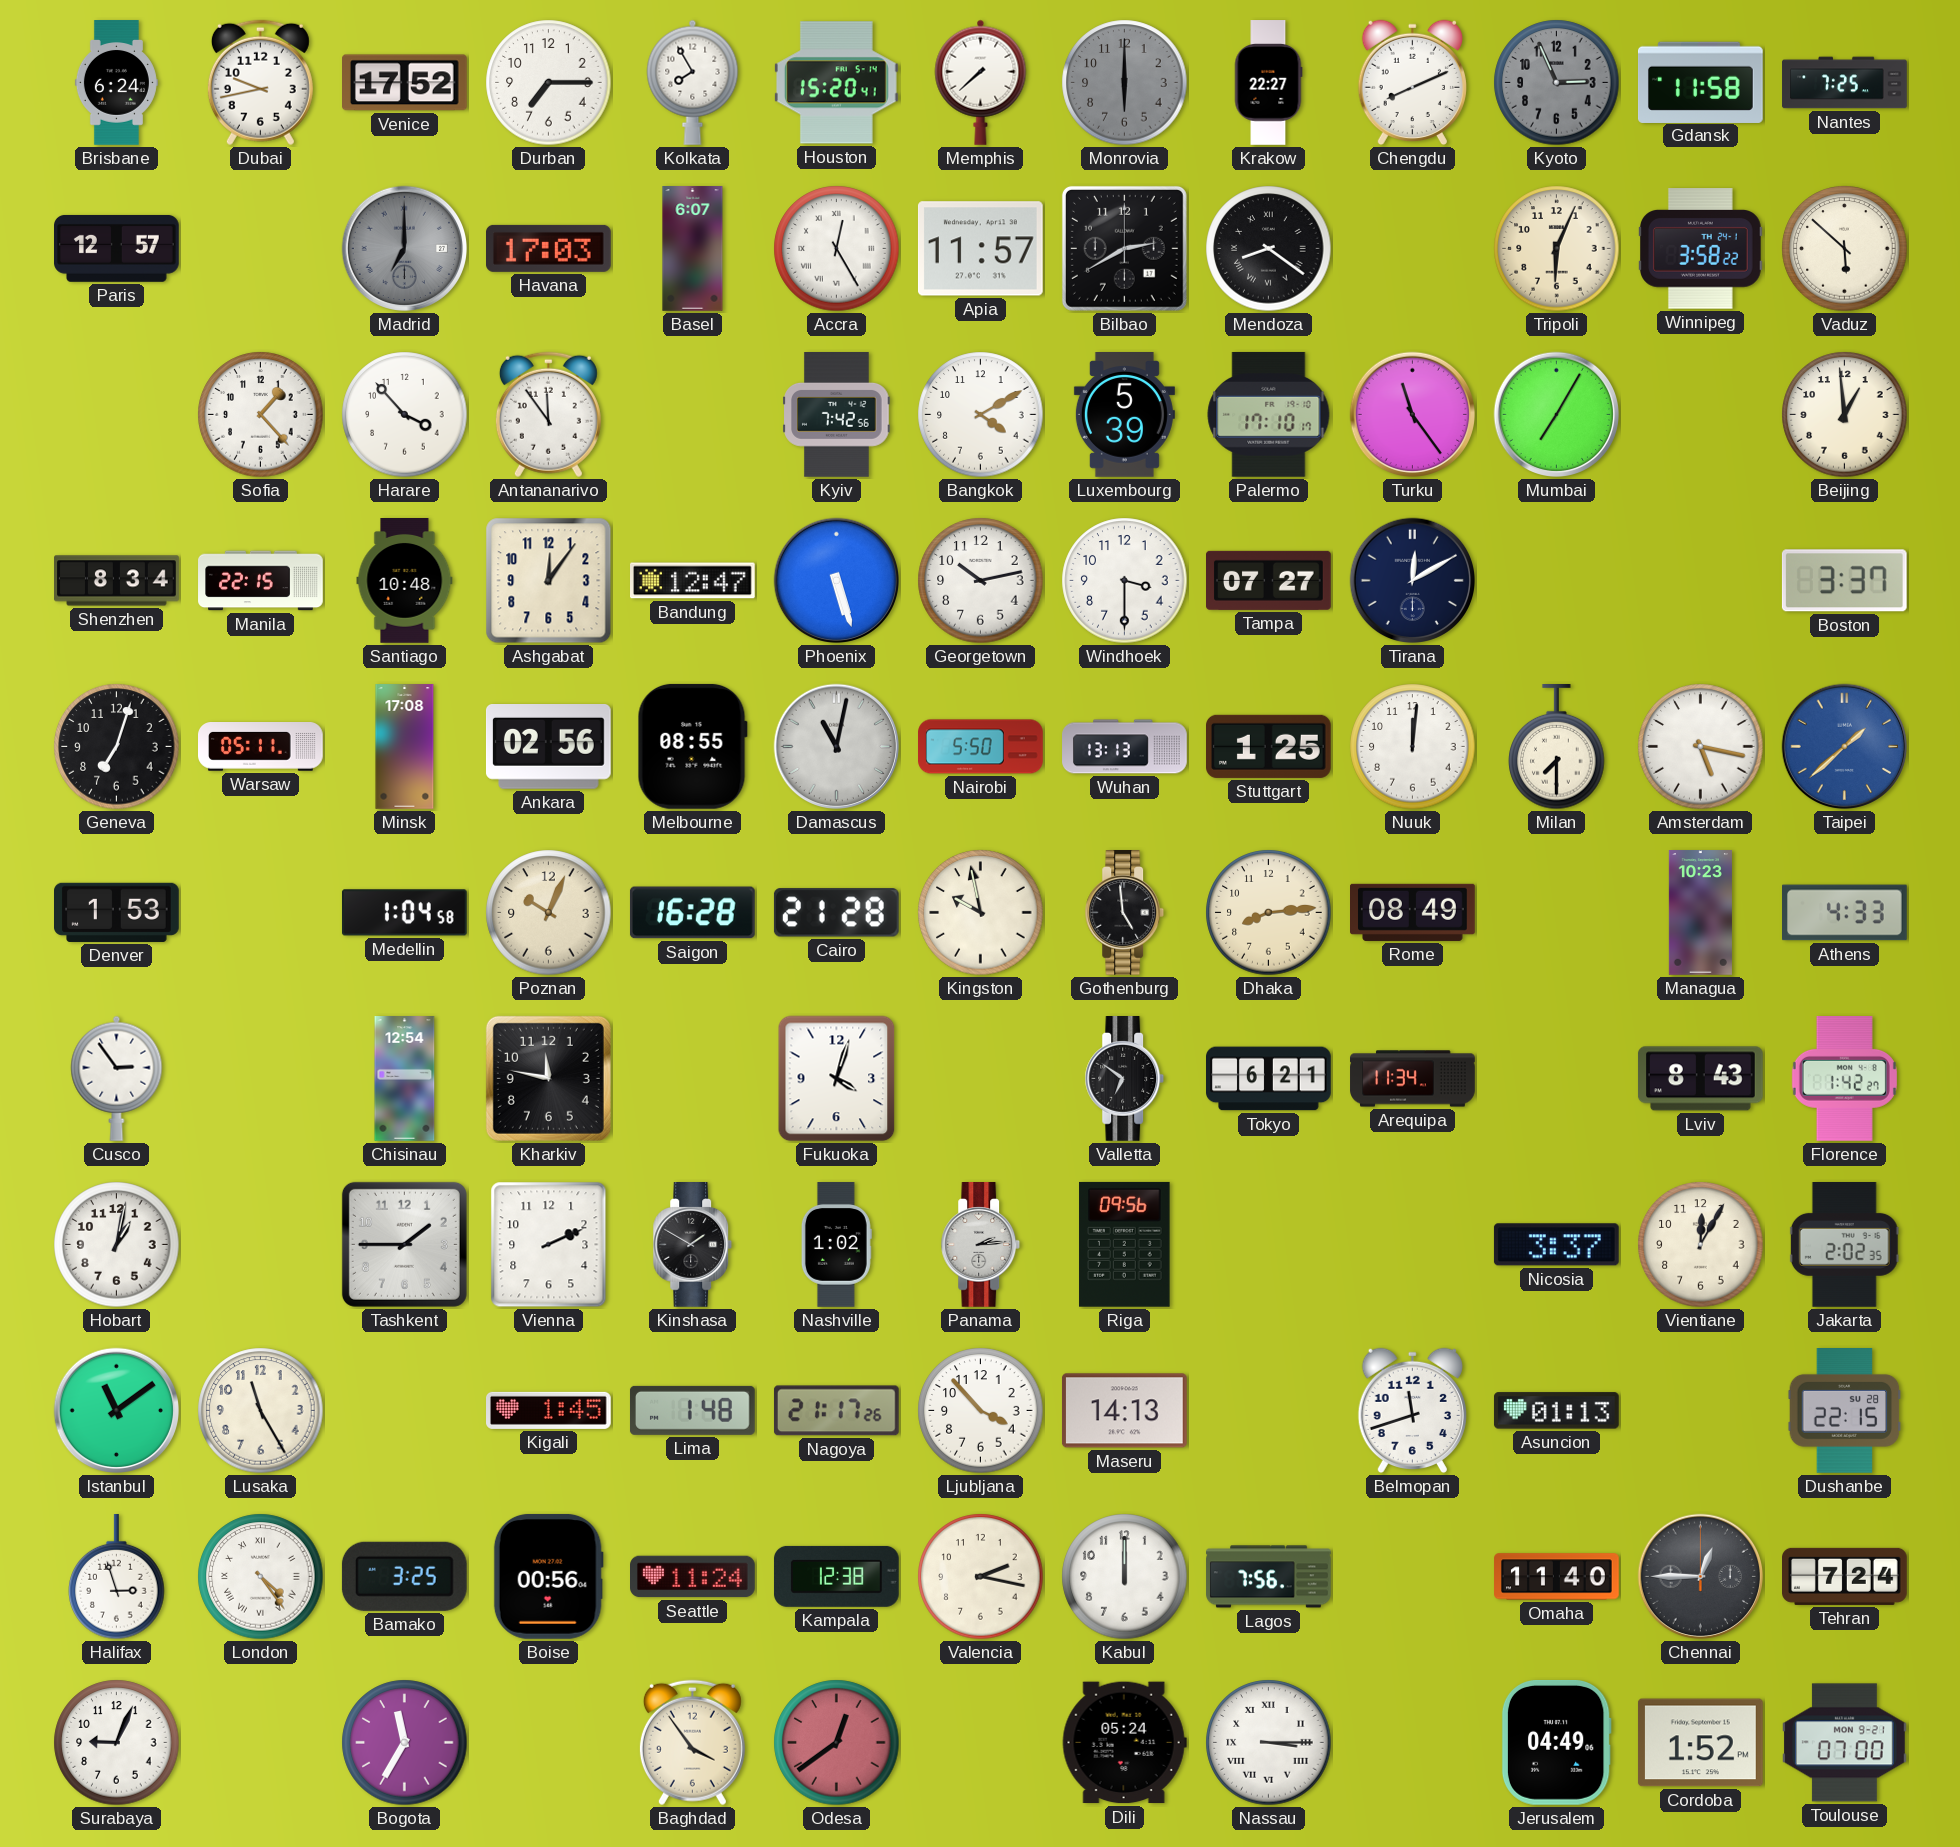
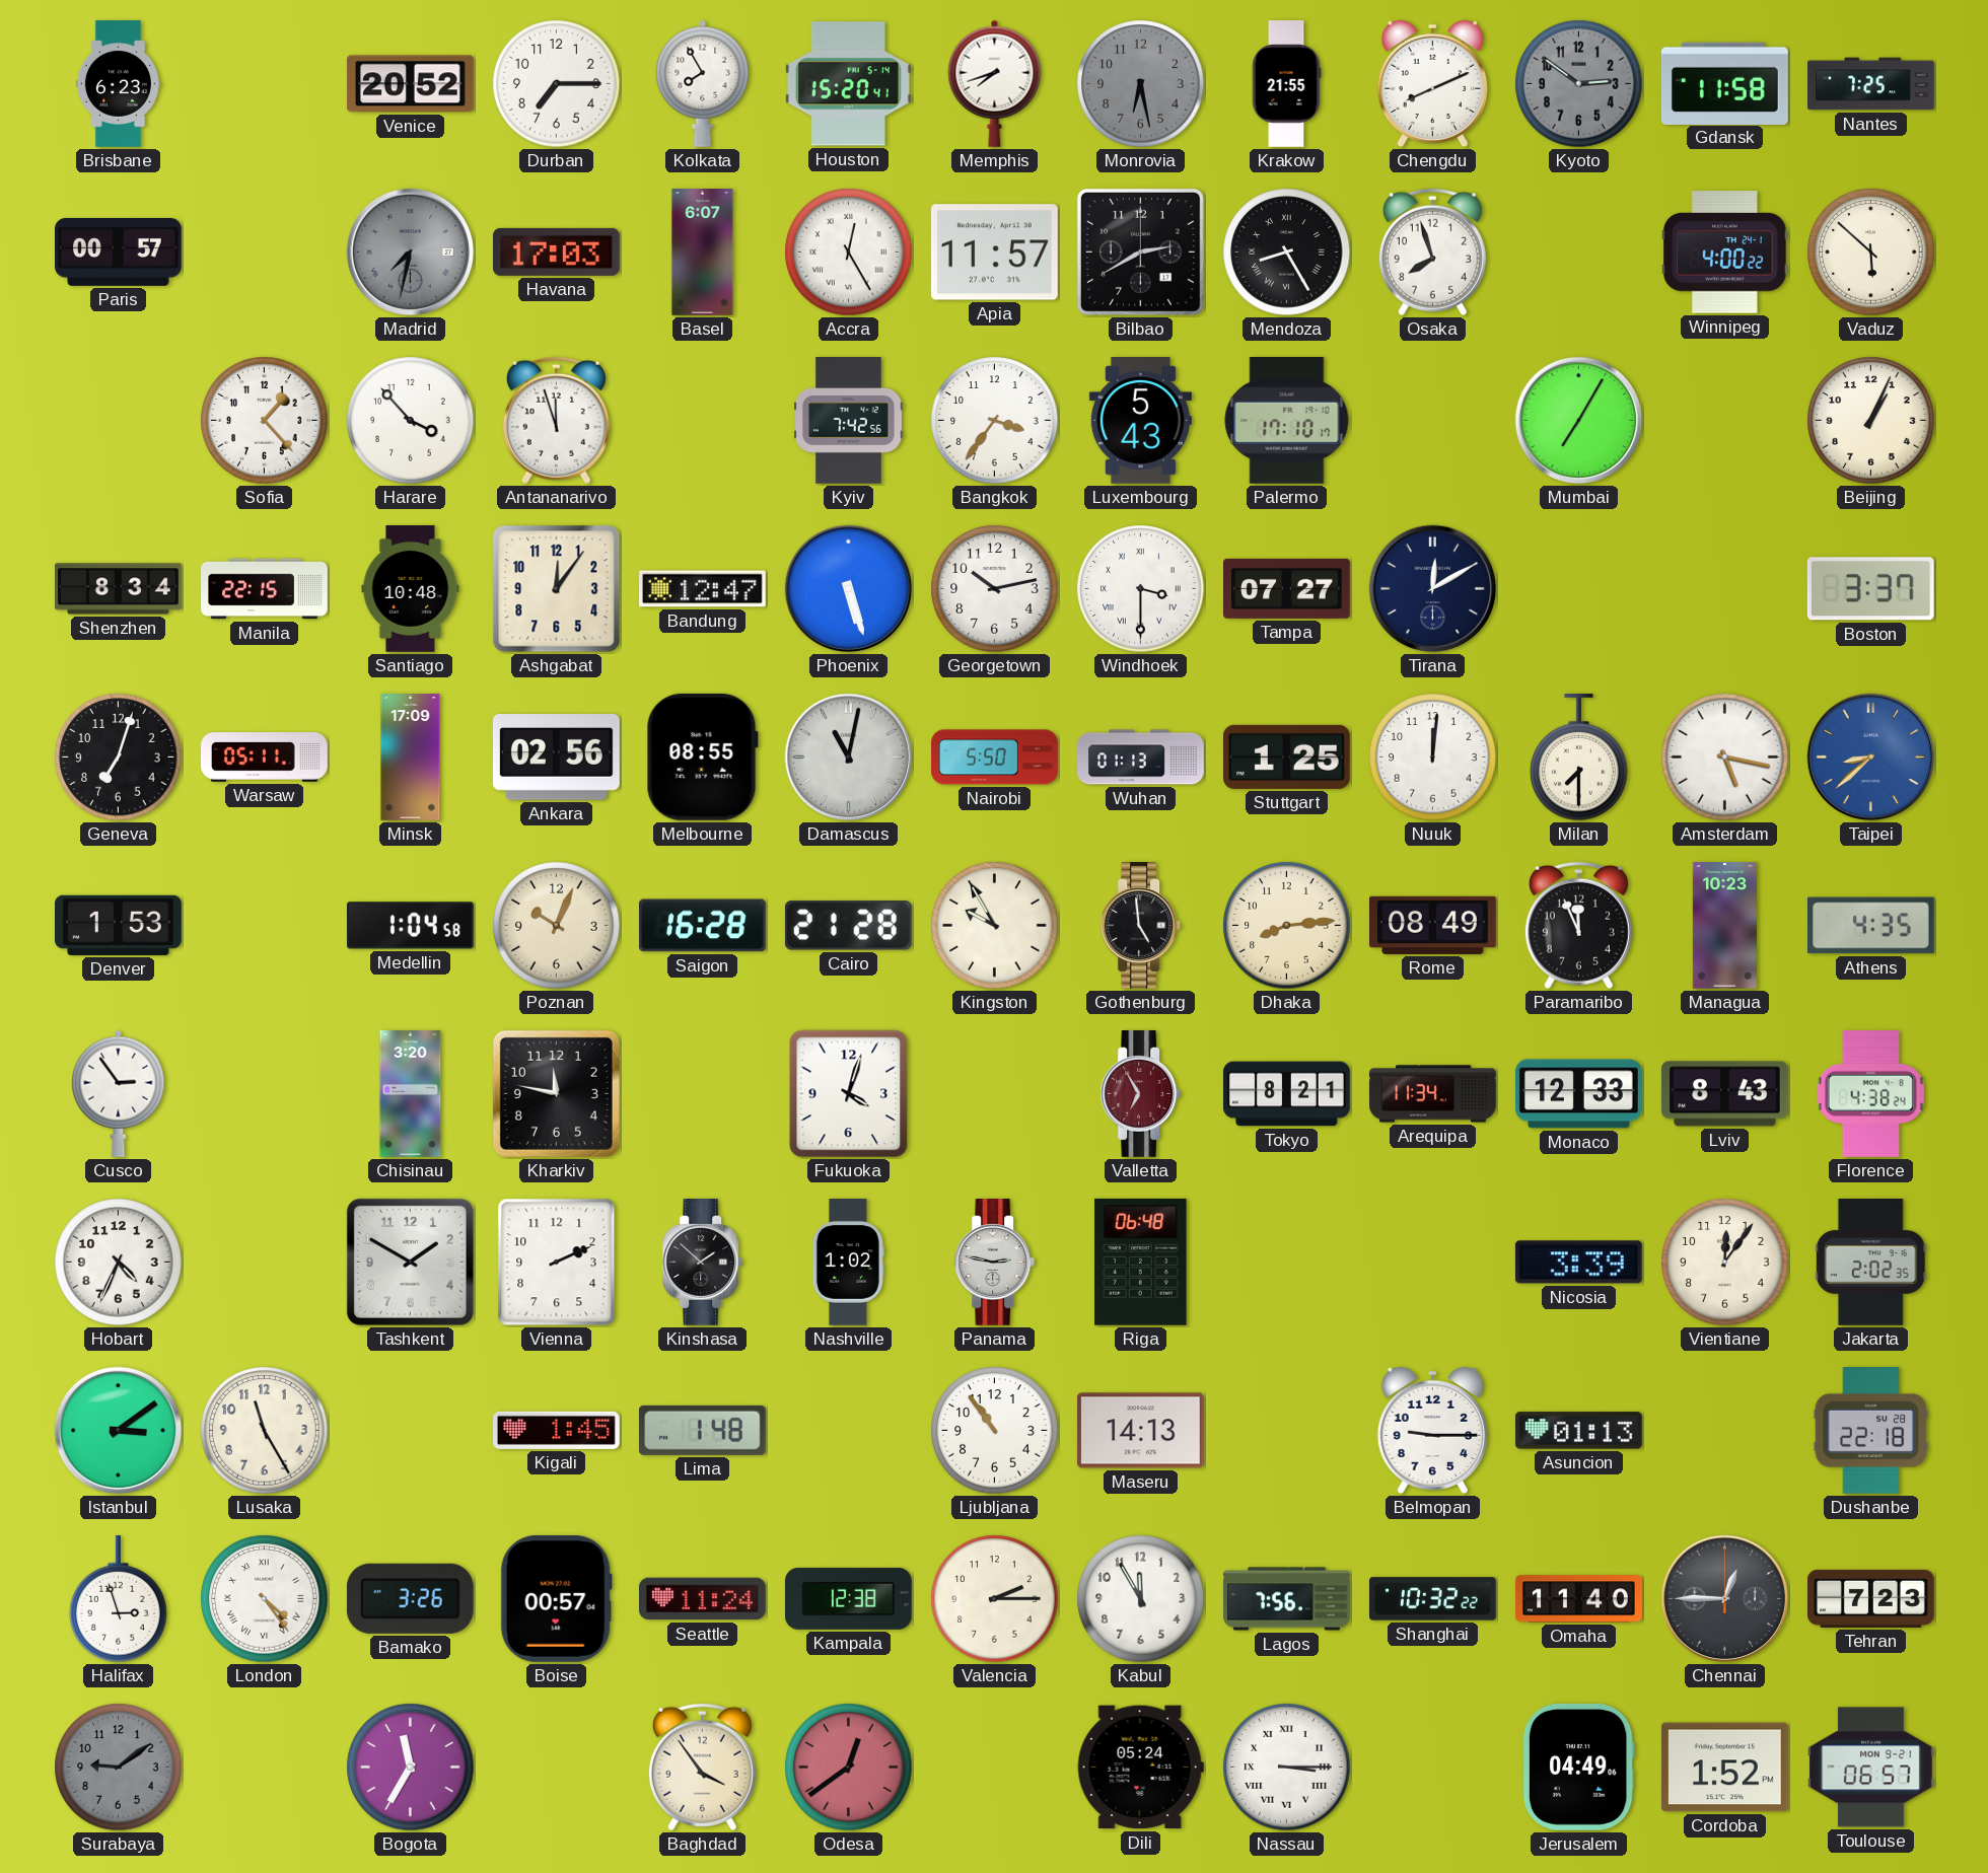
Brisbane: 6:24 -> 6:23 (118, 84)
Dubai: 9:43 -> none (260, 83)
Venice: 17:52 -> 20:52 (411, 84)
Memphis: 7:38 -> 7:42 (995, 83)
Monrovia: 6:00 -> 6:28 (1141, 84)
Krakow: 22:27 -> 21:55 (1286, 84)
Kyoto: 2:56 -> 2:51 (1579, 84)
Paris: 12:57 -> 00:57 (119, 251)
Madrid: 7:00 -> 7:32 (411, 253)
Mendoza: 8:21 -> 8:25 (1287, 253)
Osaka: none -> 7:57 (1432, 253)
Tripoli: 6:04 -> none (1557, 249)
Winnipeg: 3:58 -> 4:00 (1725, 253)
Antananarivo: 11:54 -> 11:57 (556, 421)
Bangkok: 4:10 -> 3:36 (995, 421)
Luxembourg: 5:39 -> 5:43 (1140, 421)
Turku: 11:24 -> none (1413, 415)
Beijing: 12:59 -> 1:04 (1871, 421)
Windhoek numerals: Arabic -> Roman (1141, 589)
Minsk: 17:08 -> 17:09 (411, 758)
Wuhan: 13:13 -> 01:13 (1141, 758)
Taipei: 1:38 -> 8:38 (1871, 758)
Kingston: 9:58 -> 9:55 (995, 926)
Paramaribo: none -> 11:56 (1578, 926)
Athens: 4:33 -> 4:35 (1871, 926)
Chisinau: 12:54 -> 3:20 (411, 1094)
Valletta: 6:51 -> 6:55 (1141, 1094)
Valletta dial: black -> burgundy (1141, 1094)
Tokyo: 6:21 -> 8:21 (1287, 1094)
Monaco: none -> 12:33 (1579, 1094)
Florence: 1:42 -> 4:38 (1870, 1094)
Hobart: 1:02 -> 4:34 (119, 1263)
Tashkent: 1:45 -> 1:50 (410, 1262)
Kinshasa: 1:50 -> 1:52 (703, 1263)
Panama: 2:14 -> 2:47 (995, 1263)
Riga: 09:56 -> 06:48 (1141, 1262)
Nicosia: 3:37 -> 3:39 (1578, 1263)
Vientiane: 12:05 -> 12:06 (1725, 1263)
Istanbul: 11:09 -> 3:09 (119, 1431)
Nagoya: 21:17 -> none (836, 1411)
Ljubljana: 3:53 -> 10:54 (995, 1431)
Belmopan: 11:42 -> 9:15 (1432, 1431)
Dushanbe: 22:15 -> 22:18 (1871, 1431)
Bamako: 3:25 -> 3:26 (410, 1598)
Boise: 00:56 -> 00:57 (556, 1598)
Valencia: 2:17 -> 2:15 (995, 1599)
Kabul: 12:00 -> 11:55 (1141, 1599)
Shanghai: none -> 10:32 (1433, 1599)
Tehran: 7:24 -> 7:23 (1871, 1598)
Surabaya: 9:04 -> 9:09 (119, 1768)
Surabaya dial: white -> grey (119, 1768)
Toulouse: 07:00 -> 06:57 (1871, 1768)
